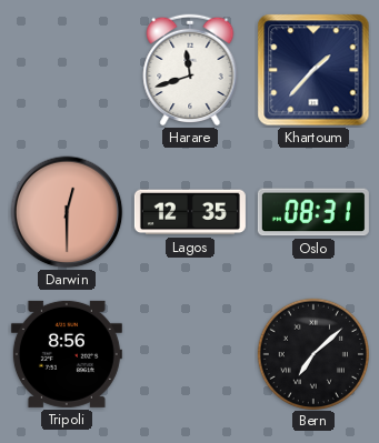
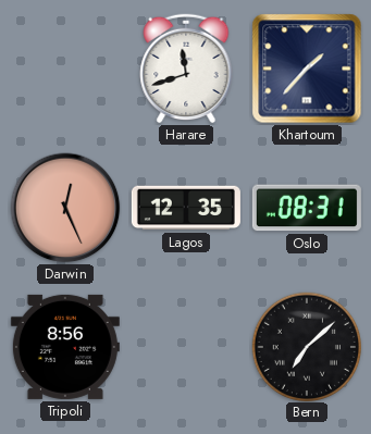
Darwin: 12:30 -> 12:26 (65, 208)
